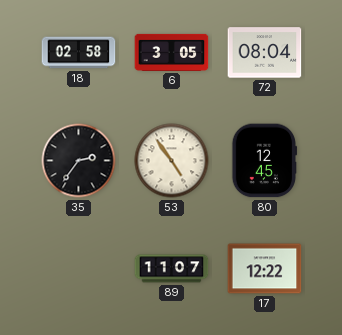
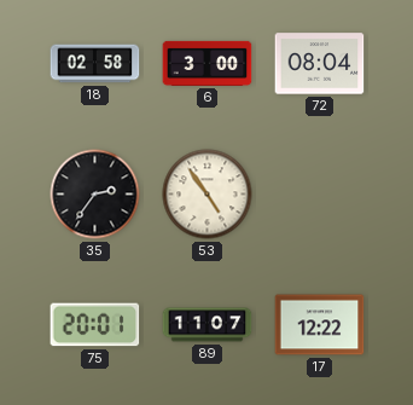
6: 3:05 -> 3:00 (208, 63)
80: 12:45 -> none (265, 161)
75: none -> 20:01 (95, 325)
